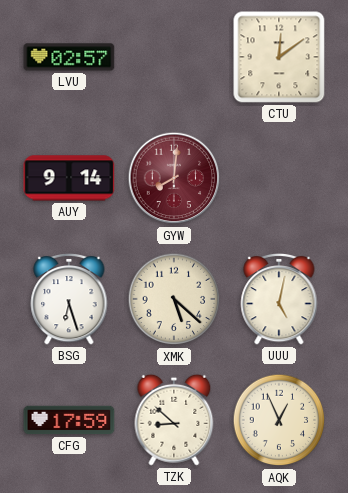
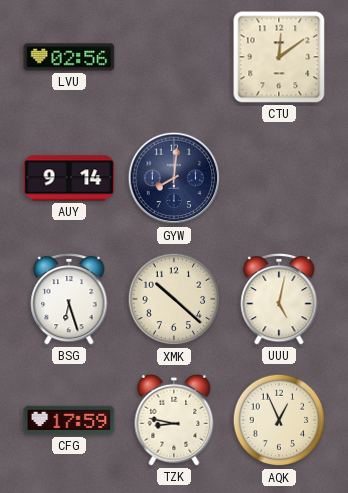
LVU: 02:57 -> 02:56 (69, 57)
GYW dial: burgundy -> navy (174, 178)
XMK: 5:22 -> 10:22 (174, 299)
TZK: 8:52 -> 8:47 (174, 420)
